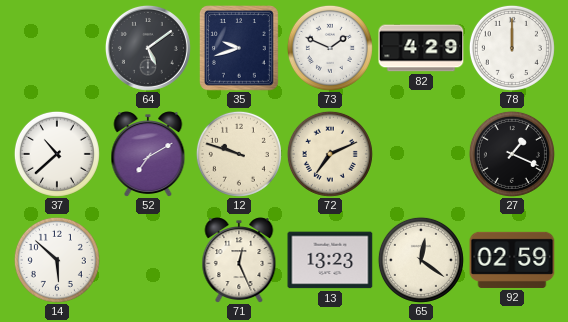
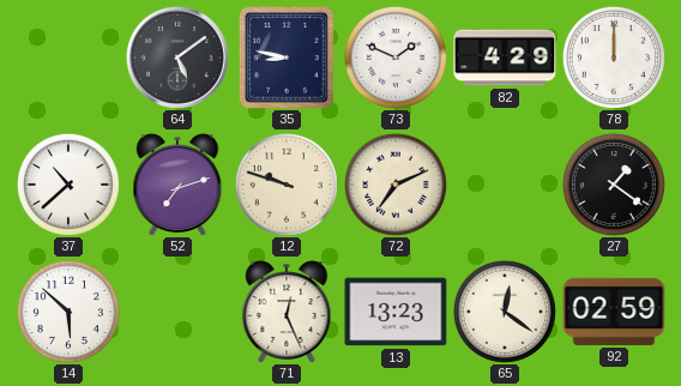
35: 9:42 -> 8:47 (288, 59)
52: 7:10 -> 7:12 (177, 185)
27: 1:19 -> 1:21 (614, 185)
